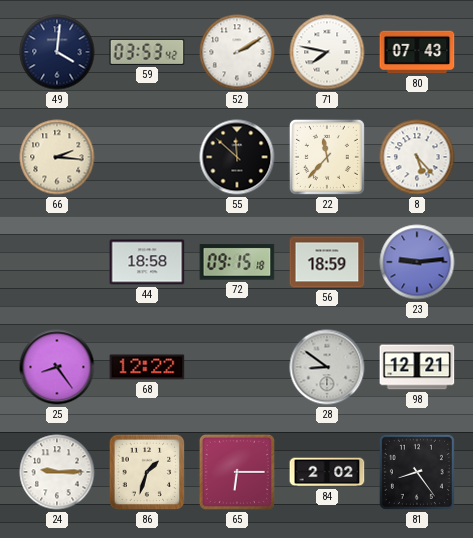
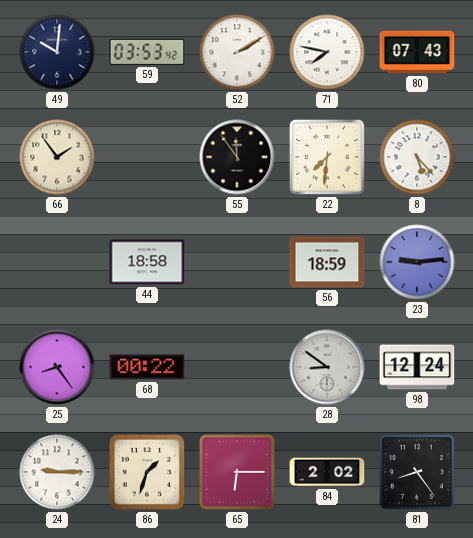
49: 4:01 -> 10:01 (57, 52)
66: 2:16 -> 1:54 (57, 157)
55: 11:52 -> 11:54 (237, 157)
22: 11:37 -> 7:31 (327, 157)
72: 09:15 -> none (237, 262)
68: 12:22 -> 00:22 (147, 367)
98: 12:21 -> 12:24 (417, 367)
